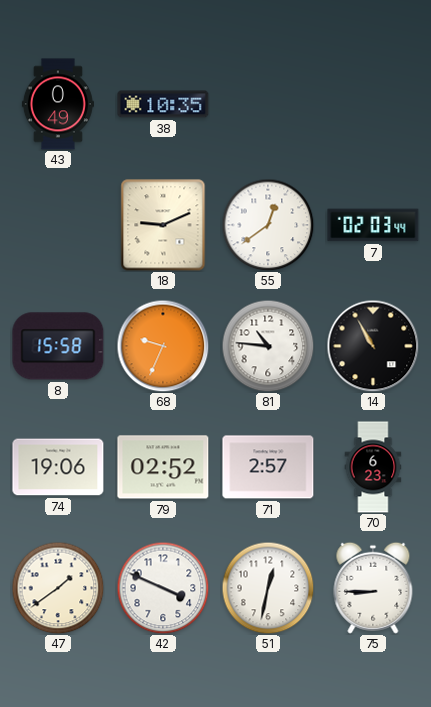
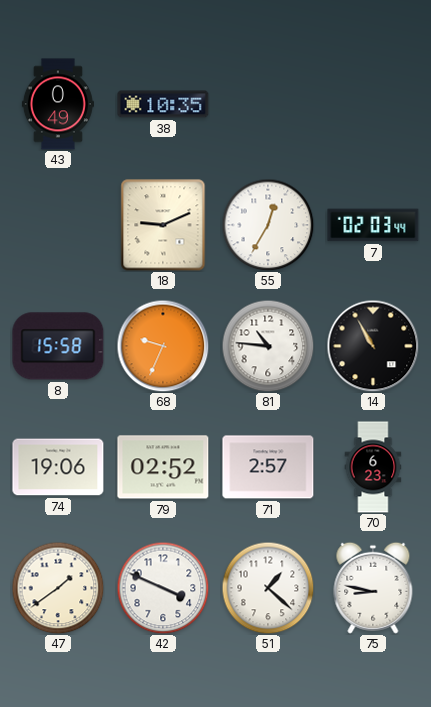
55: 12:39 -> 12:35 (268, 225)
51: 12:32 -> 1:22 (268, 588)
75: 8:45 -> 8:47 (373, 588)
